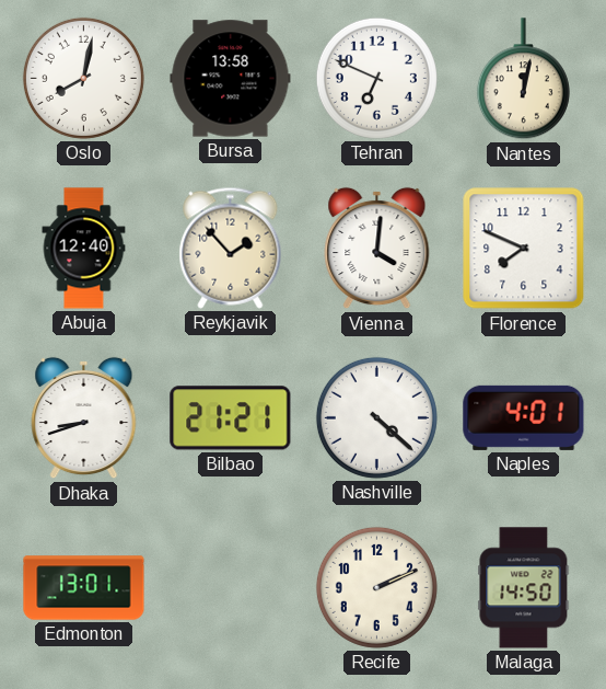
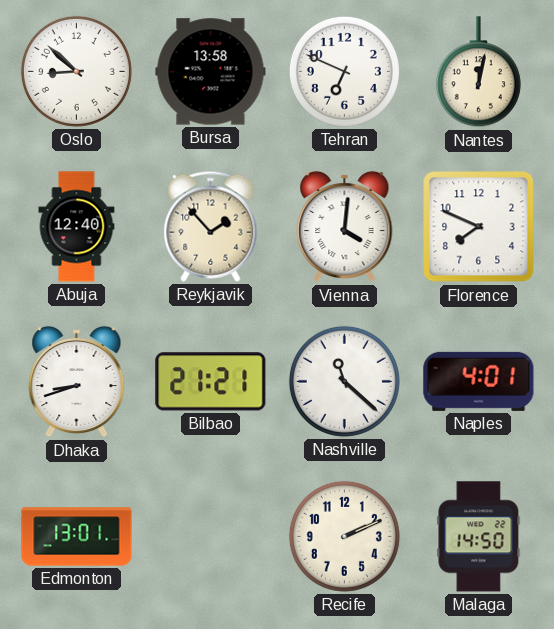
Oslo: 8:02 -> 8:52 (76, 71)
Nashville: 4:22 -> 11:22 (344, 381)
